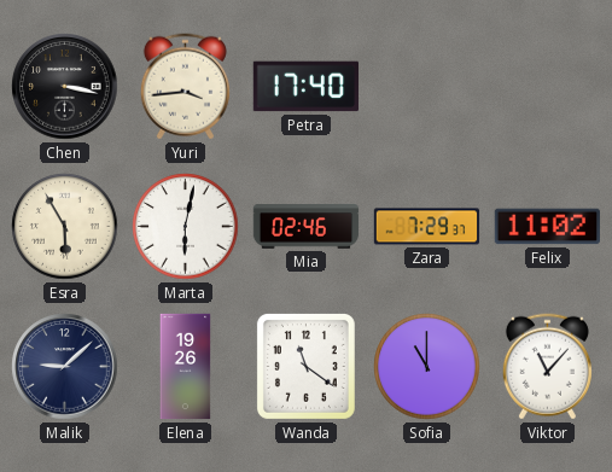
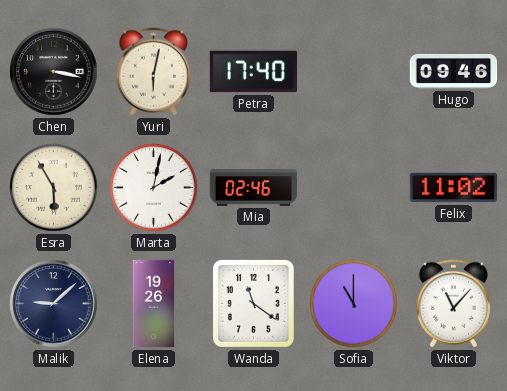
Yuri: 3:44 -> 6:02 (153, 72)
Hugo: none -> 09:46 (454, 71)
Marta: 6:02 -> 2:02 (154, 188)
Zara: 7:29 -> none (427, 227)
